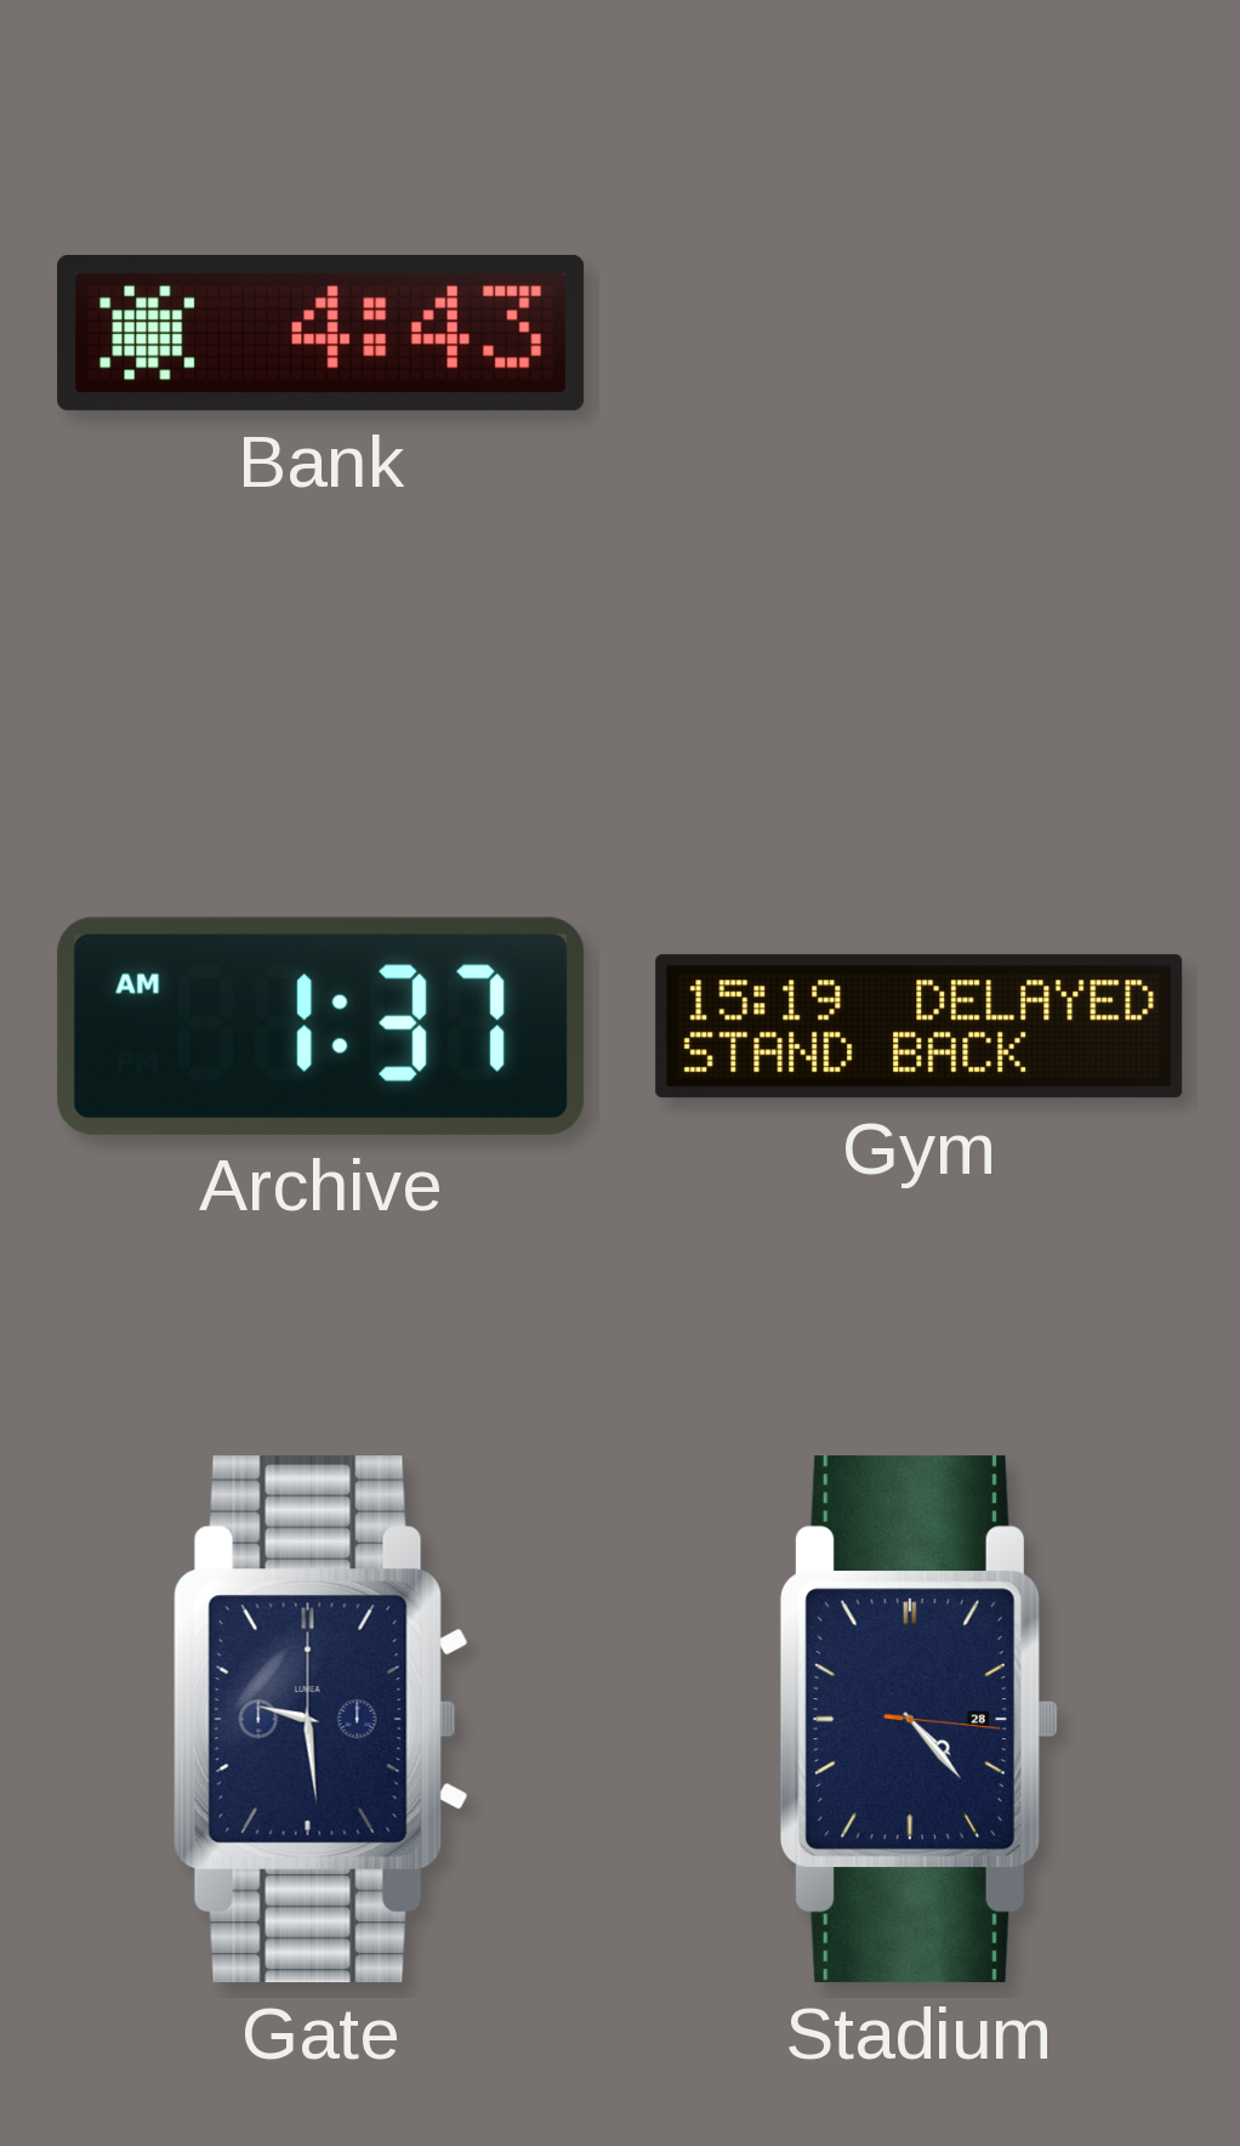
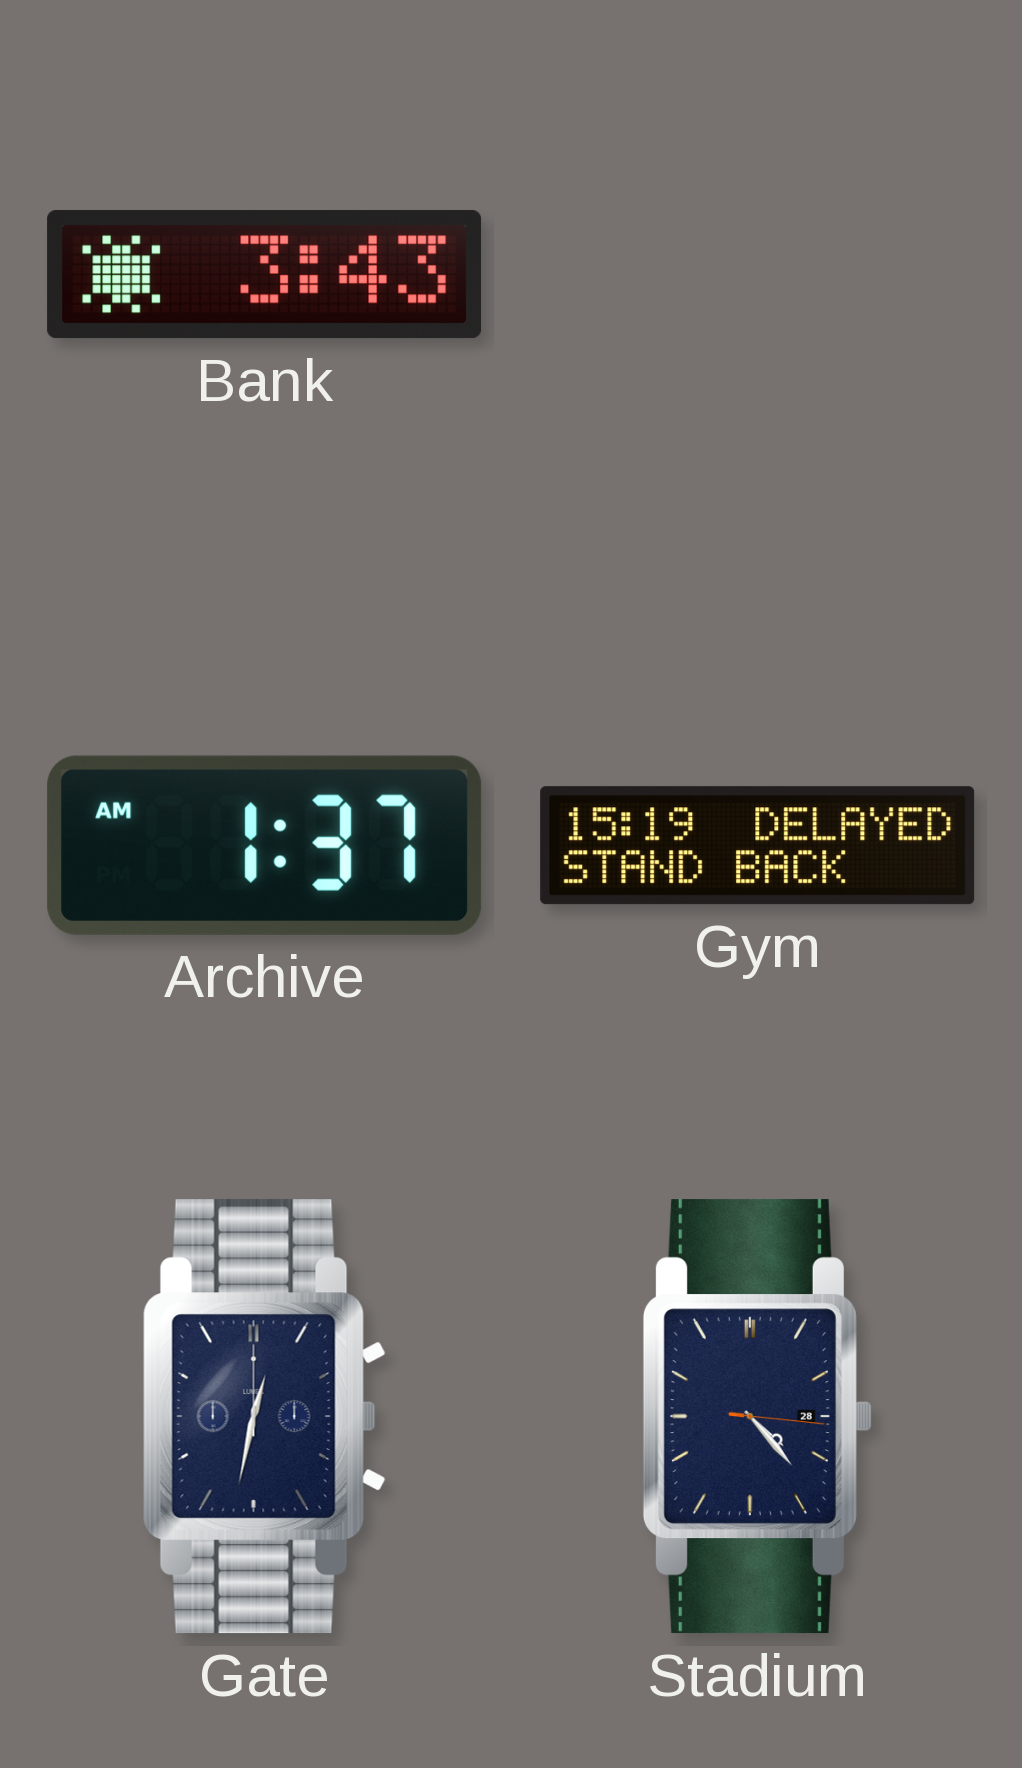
Bank: 4:43 -> 3:43 (265, 275)
Gate: 9:29 -> 12:32 (264, 1417)
